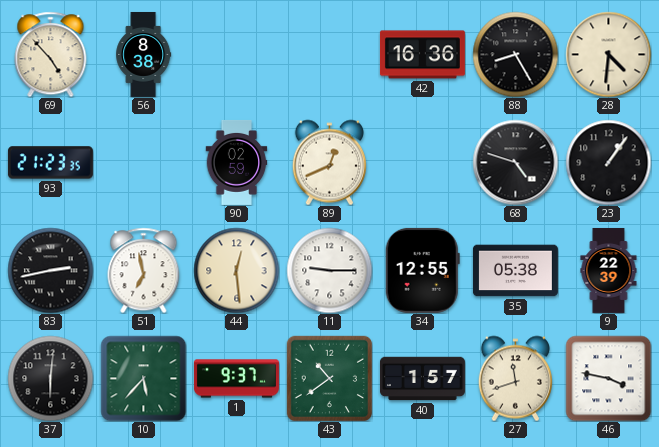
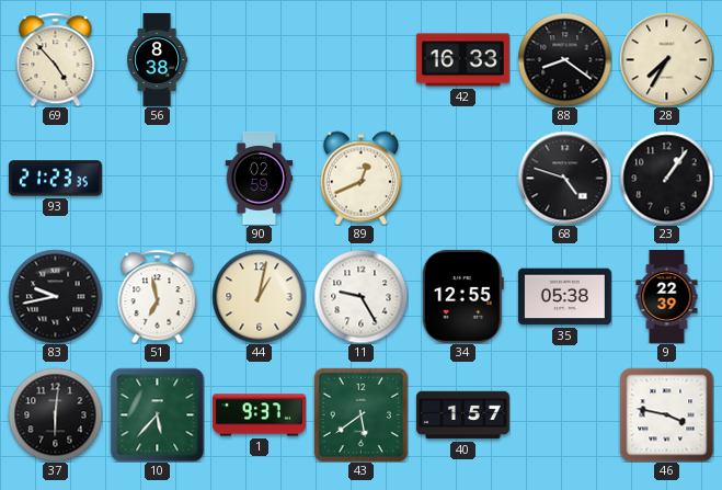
42: 16:36 -> 16:33 (462, 60)
88: 8:25 -> 8:21 (564, 59)
28: 4:31 -> 7:35 (666, 59)
83: 2:43 -> 9:43 (55, 296)
44: 12:29 -> 1:02 (259, 296)
11: 9:15 -> 9:25 (360, 296)
43: 10:39 -> 5:39 (360, 414)
27: 11:42 -> none (515, 378)
